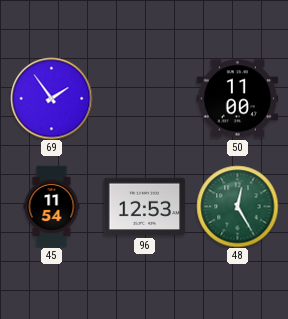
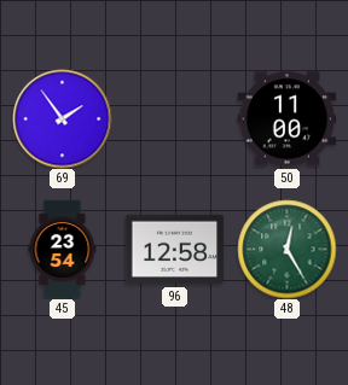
45: 11:54 -> 23:54 (63, 249)
96: 12:53 -> 12:58 (174, 250)
